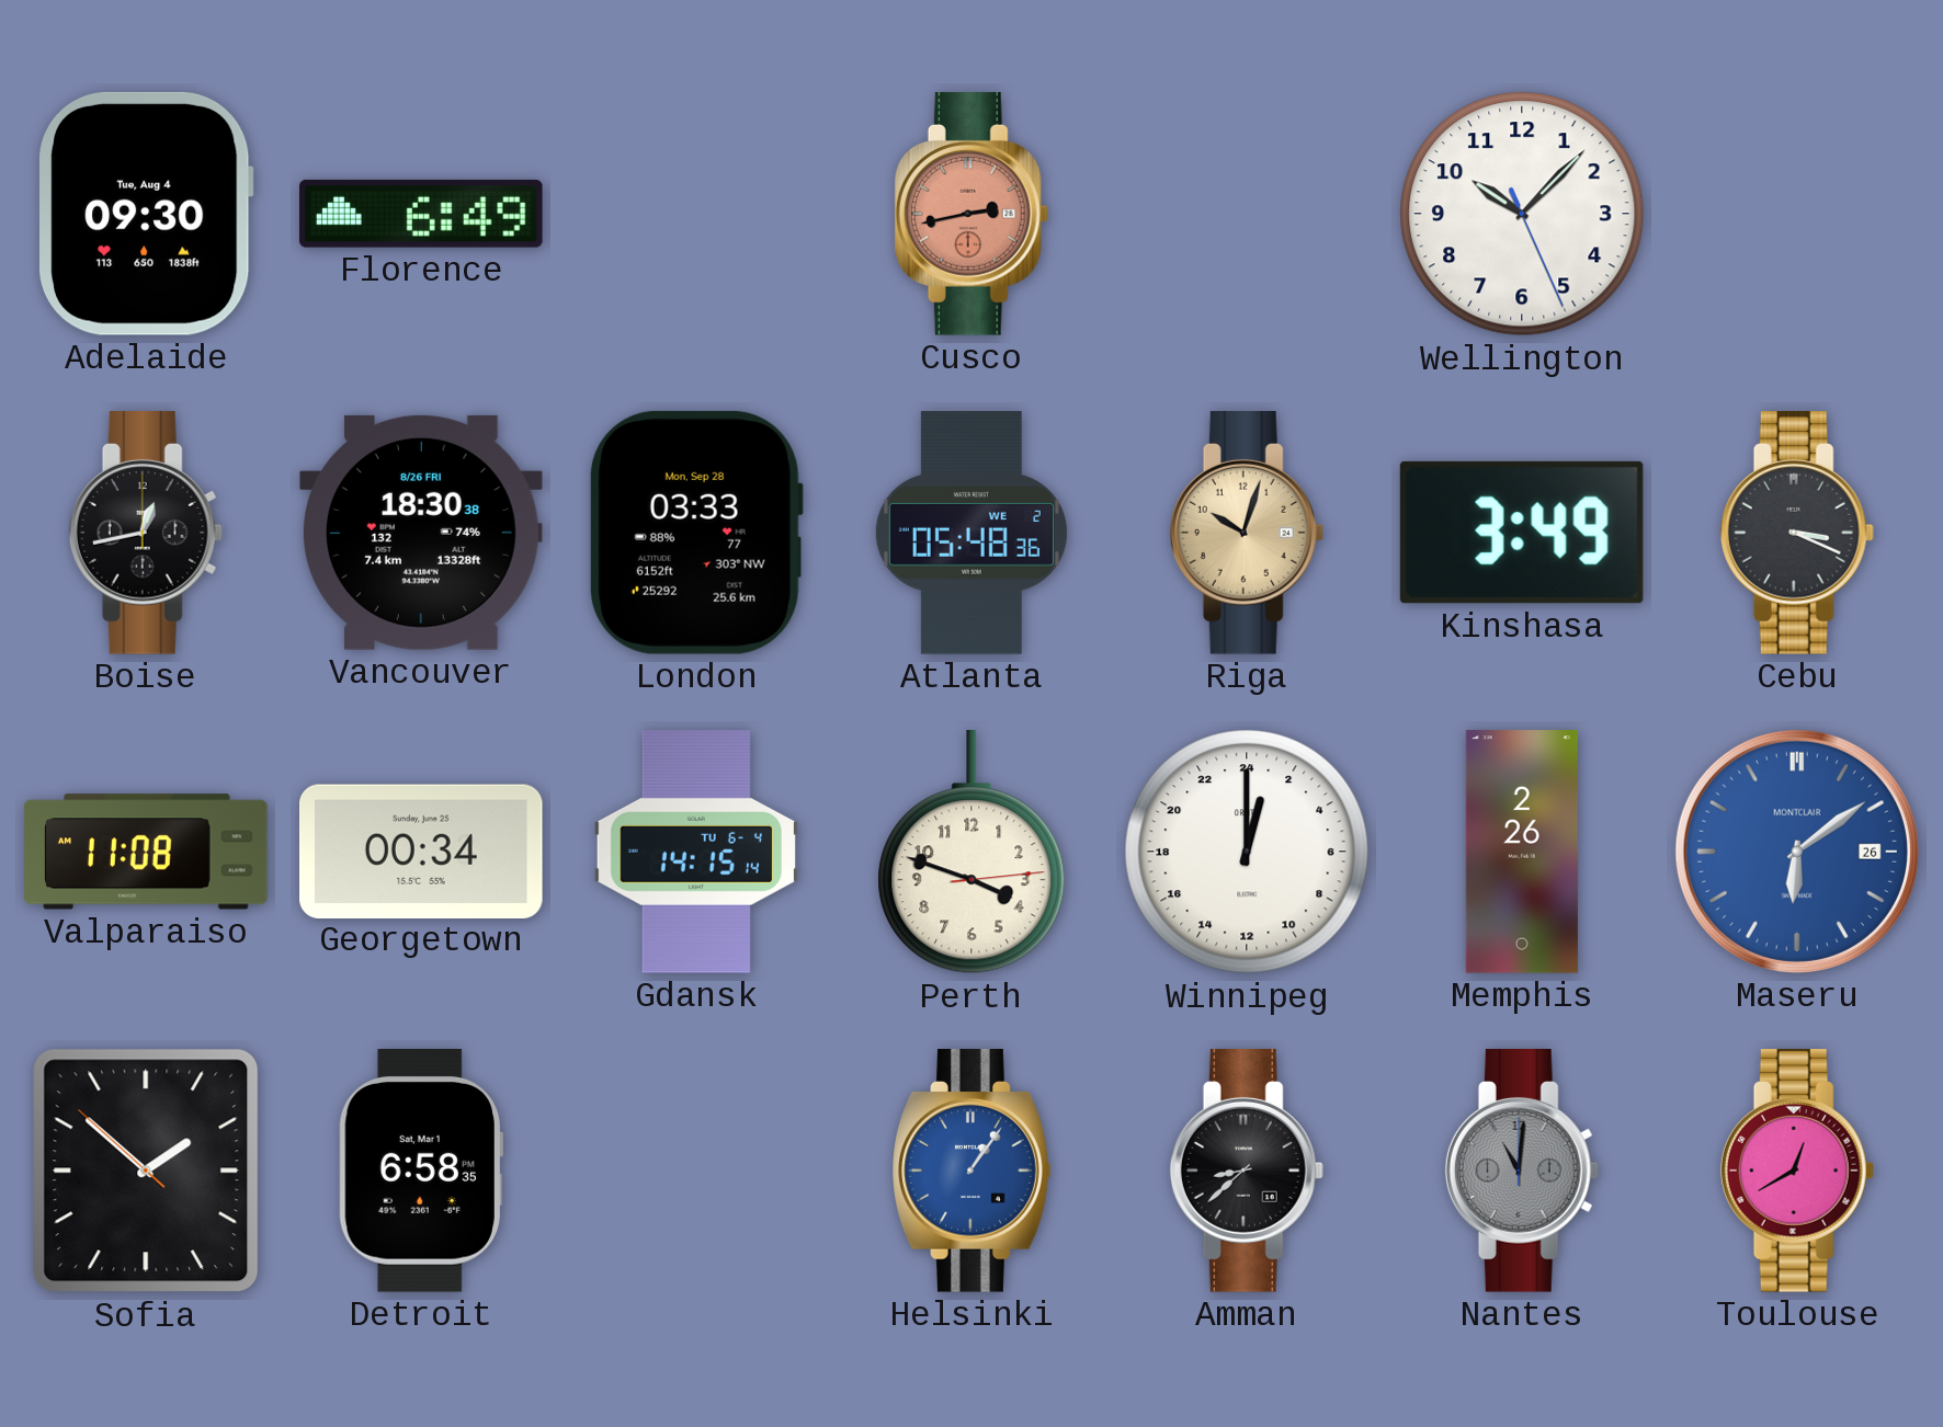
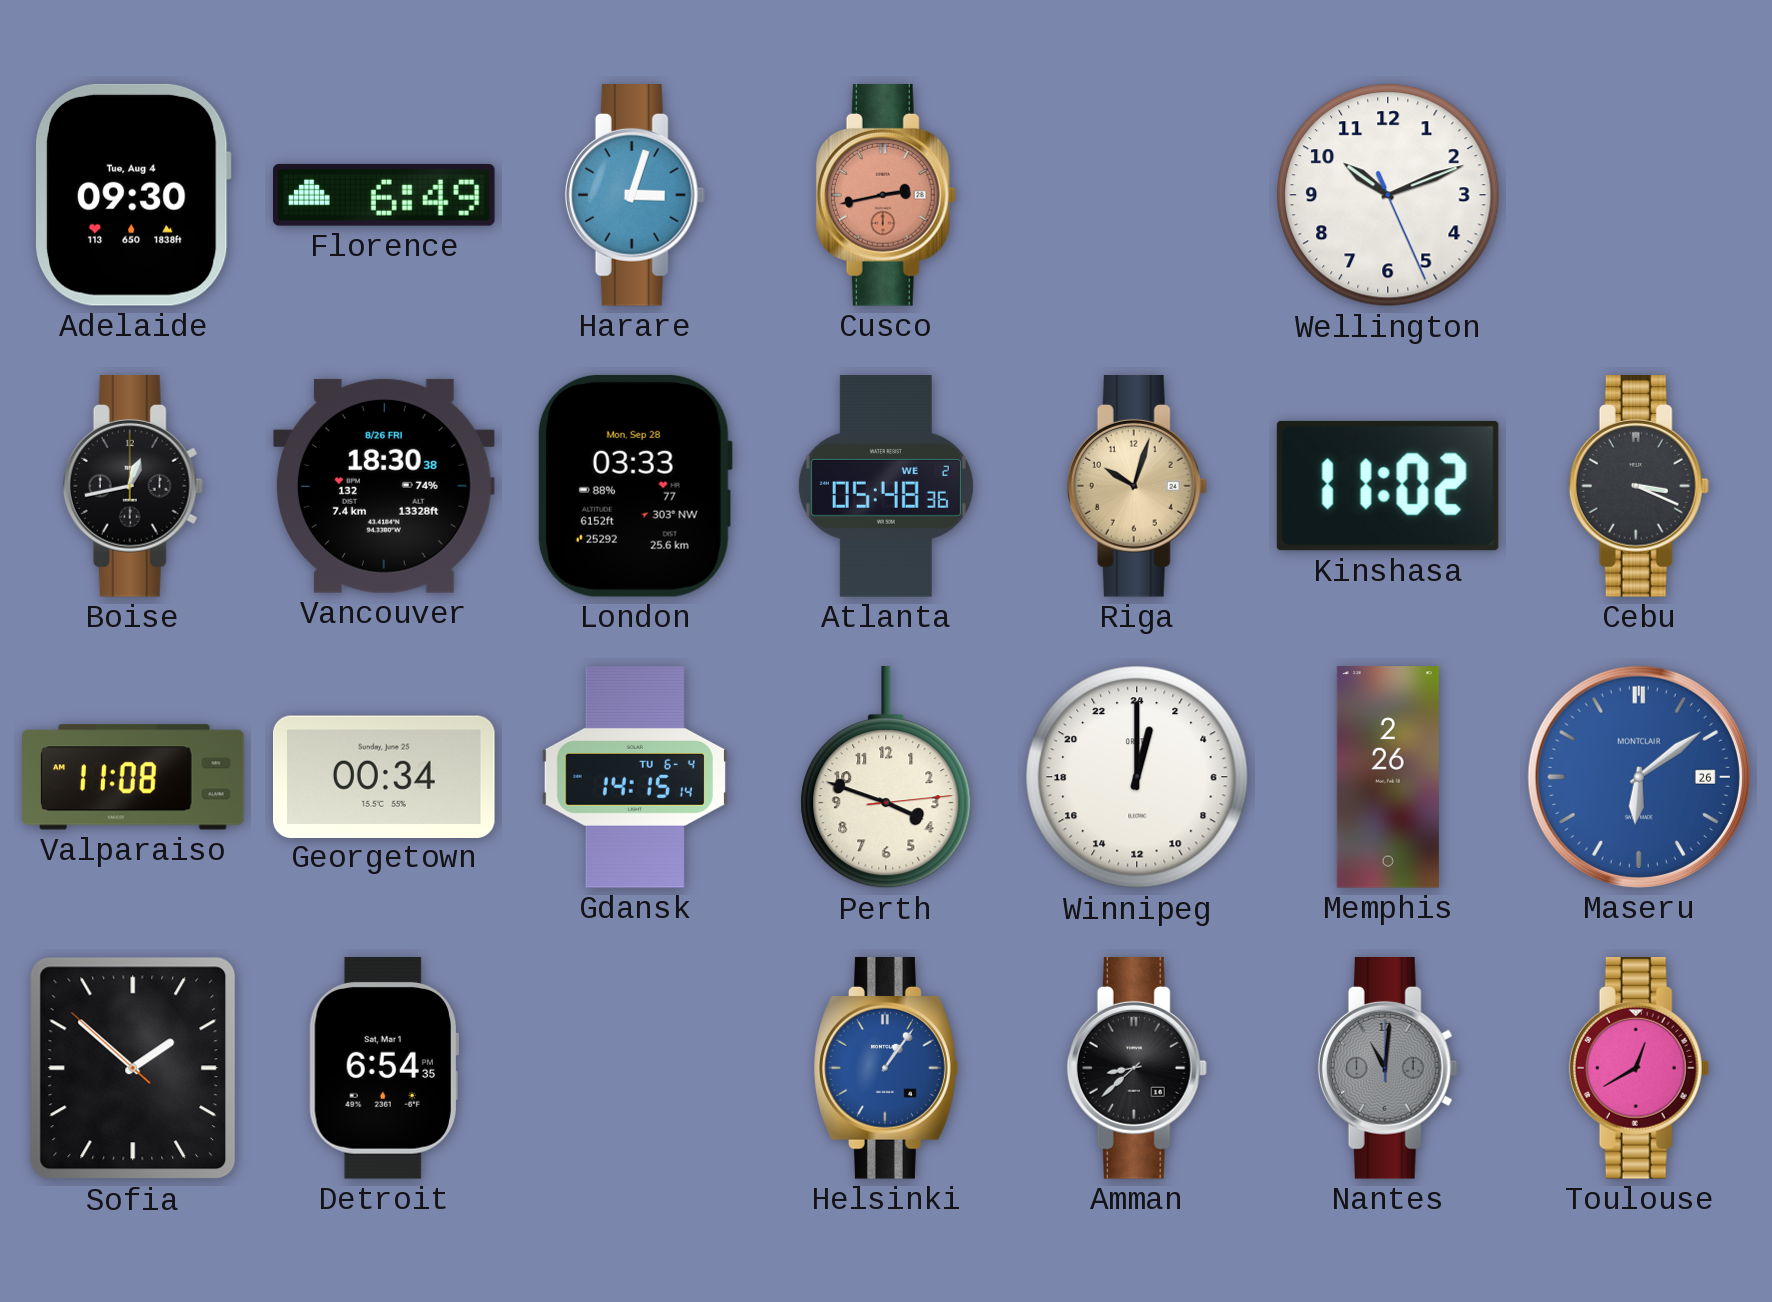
Harare: none -> 3:03 (635, 196)
Wellington: 10:07 -> 10:11 (1388, 195)
Kinshasa: 3:49 -> 11:02 (1388, 486)
Detroit: 6:58 -> 6:54 (384, 1069)
